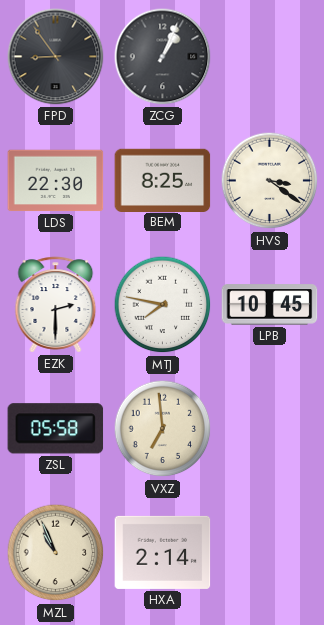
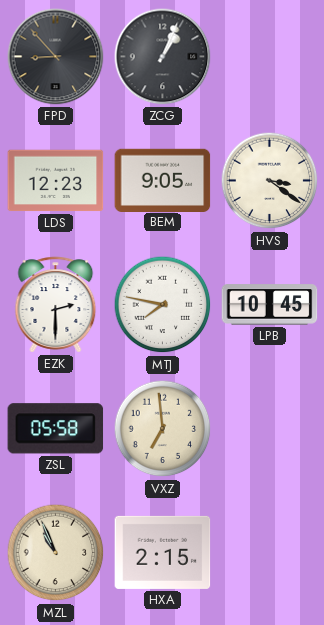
FPD: 8:54 -> 8:53 (56, 57)
LDS: 22:30 -> 12:23 (56, 181)
BEM: 8:25 -> 9:05 (163, 180)
HXA: 2:14 -> 2:15 (163, 552)
